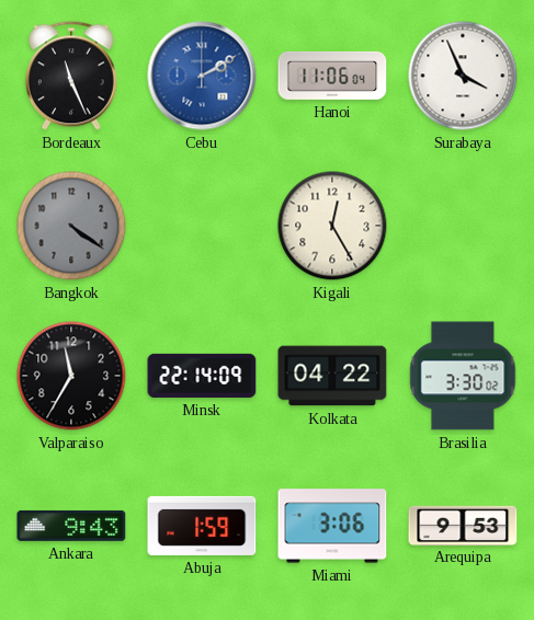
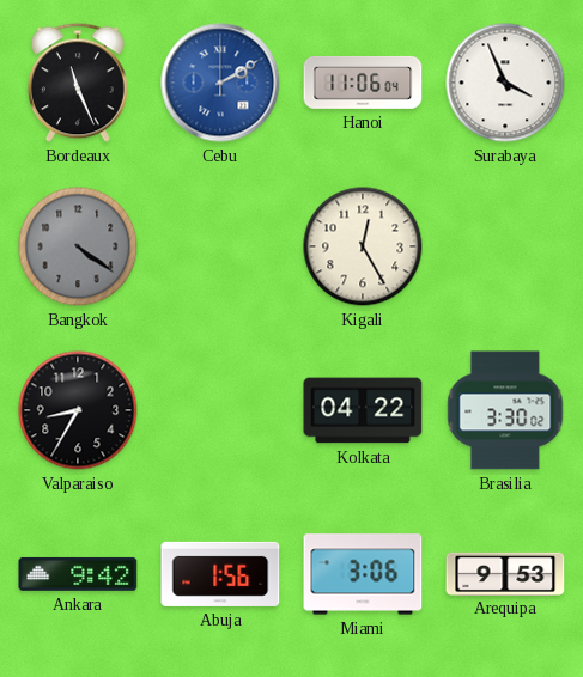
Valparaiso: 11:35 -> 8:35 (78, 410)
Minsk: 22:14 -> none (202, 376)
Ankara: 9:43 -> 9:42 (78, 574)
Abuja: 1:59 -> 1:56 (220, 574)
